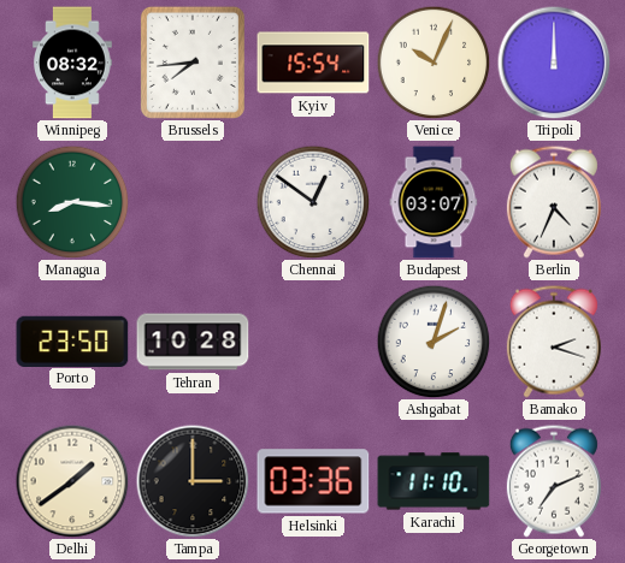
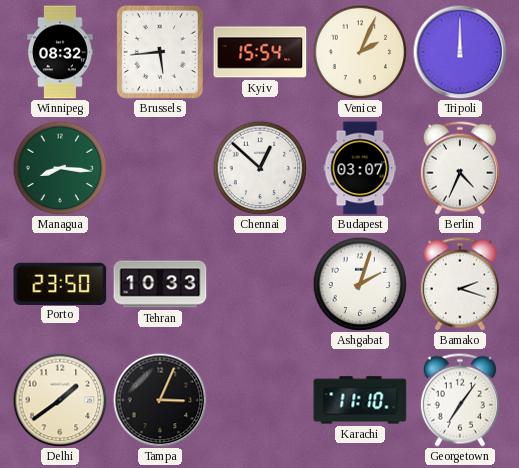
Brussels: 7:44 -> 5:44 (160, 52)
Venice: 10:04 -> 2:04 (360, 52)
Chennai: 12:51 -> 12:52 (260, 168)
Tehran: 10:28 -> 10:33 (160, 284)
Tampa: 3:00 -> 3:04 (160, 400)
Helsinki: 03:36 -> none (313, 481)
Georgetown: 7:11 -> 7:06 (460, 400)
